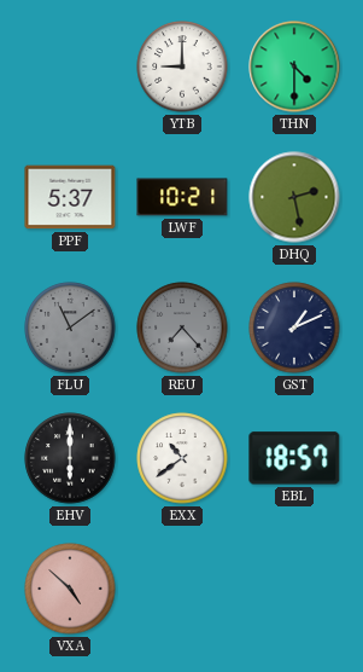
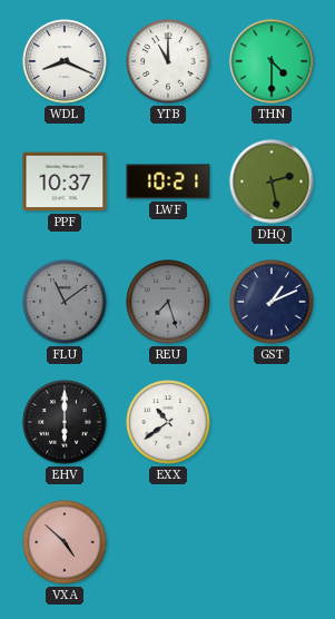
WDL: none -> 8:19 (65, 61)
YTB: 9:00 -> 11:00 (168, 61)
PPF: 5:37 -> 10:37 (65, 181)
REU: 7:23 -> 7:27 (168, 302)
EBL: 18:57 -> none (294, 458)
